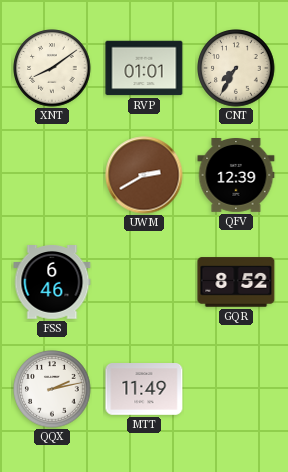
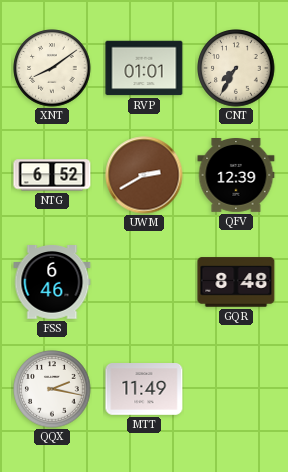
NTG: none -> 6:52 (52, 175)
GQR: 8:52 -> 8:48 (236, 282)
QQX: 2:13 -> 2:17 (52, 389)
